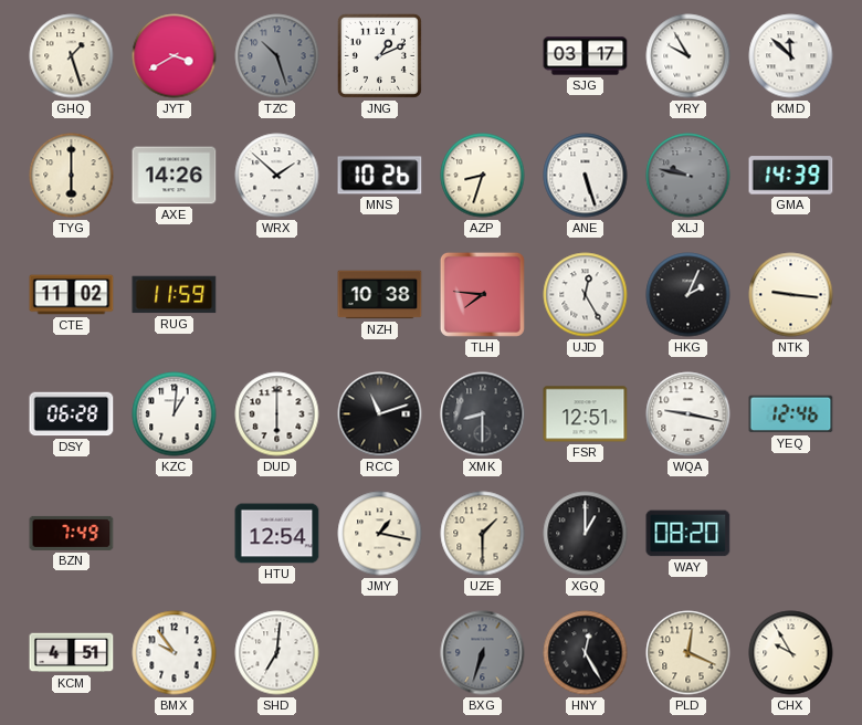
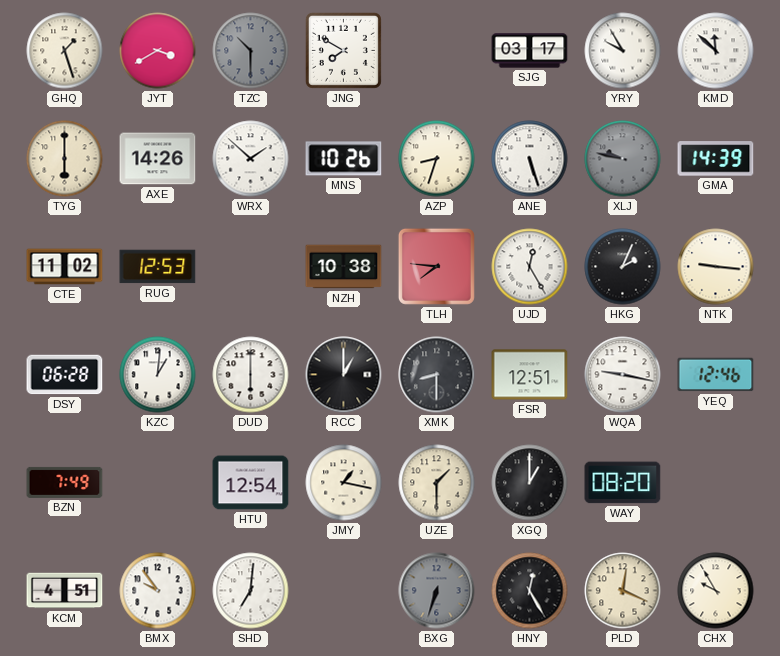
TZC: 10:27 -> 10:30 (251, 51)
JNG: 1:11 -> 7:50 (343, 50)
RUG: 11:59 -> 12:53 (158, 267)
RCC: 11:12 -> 1:00 (344, 375)
